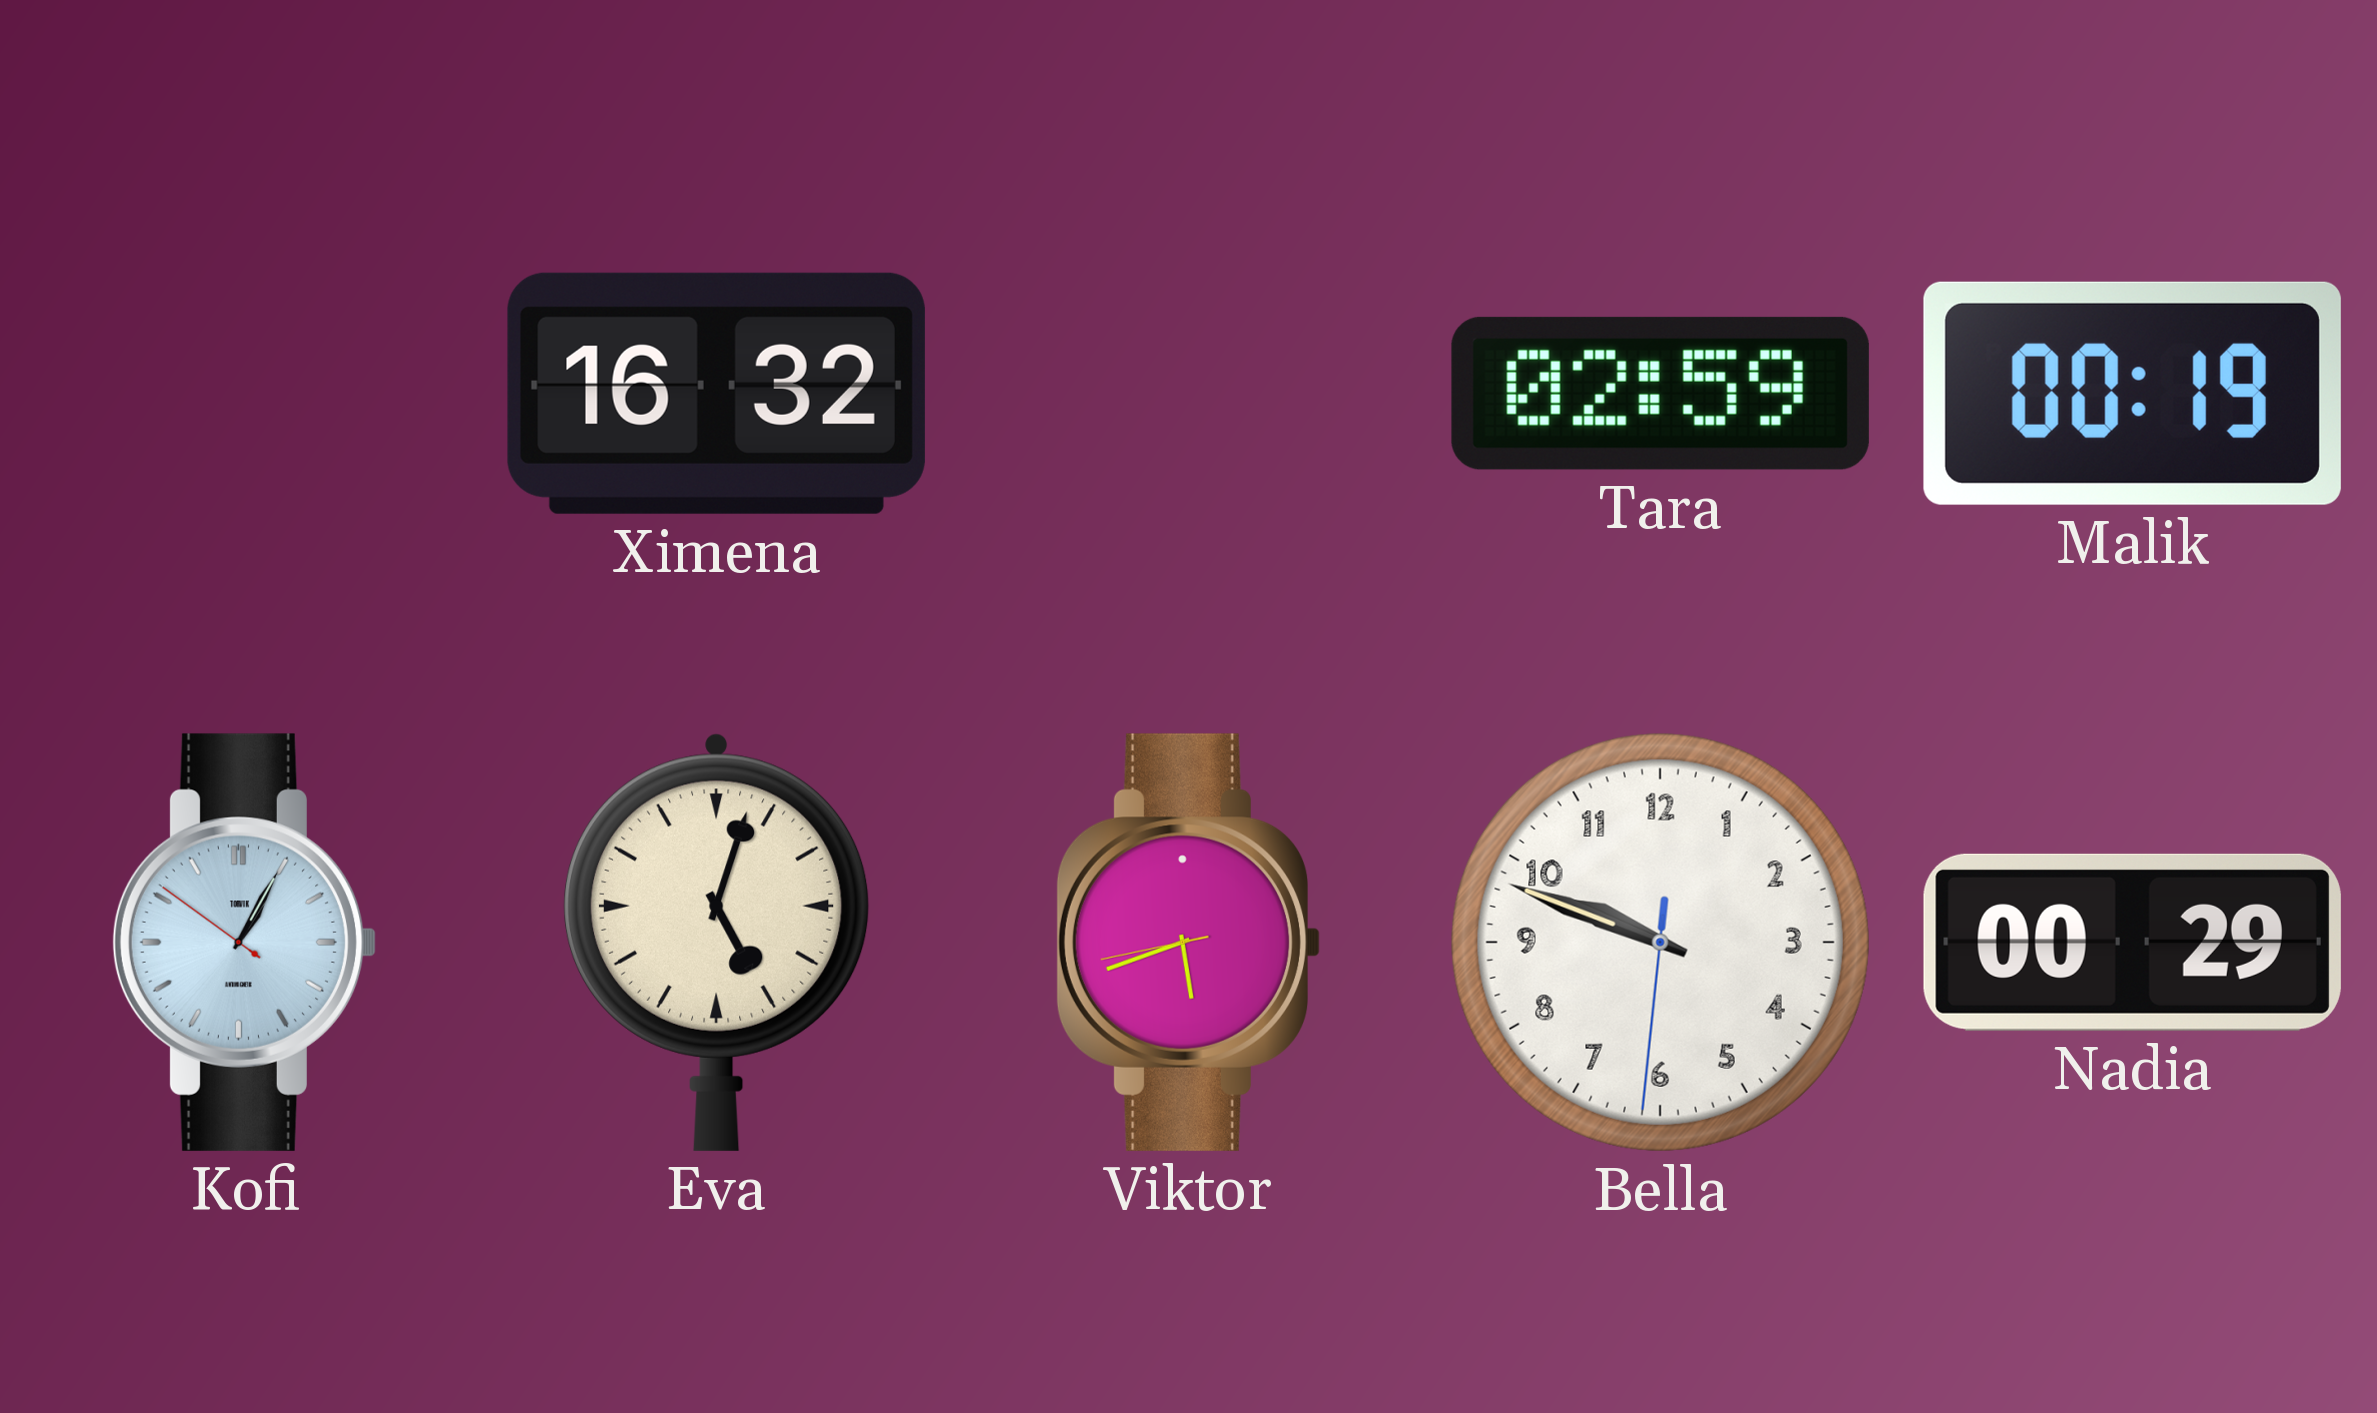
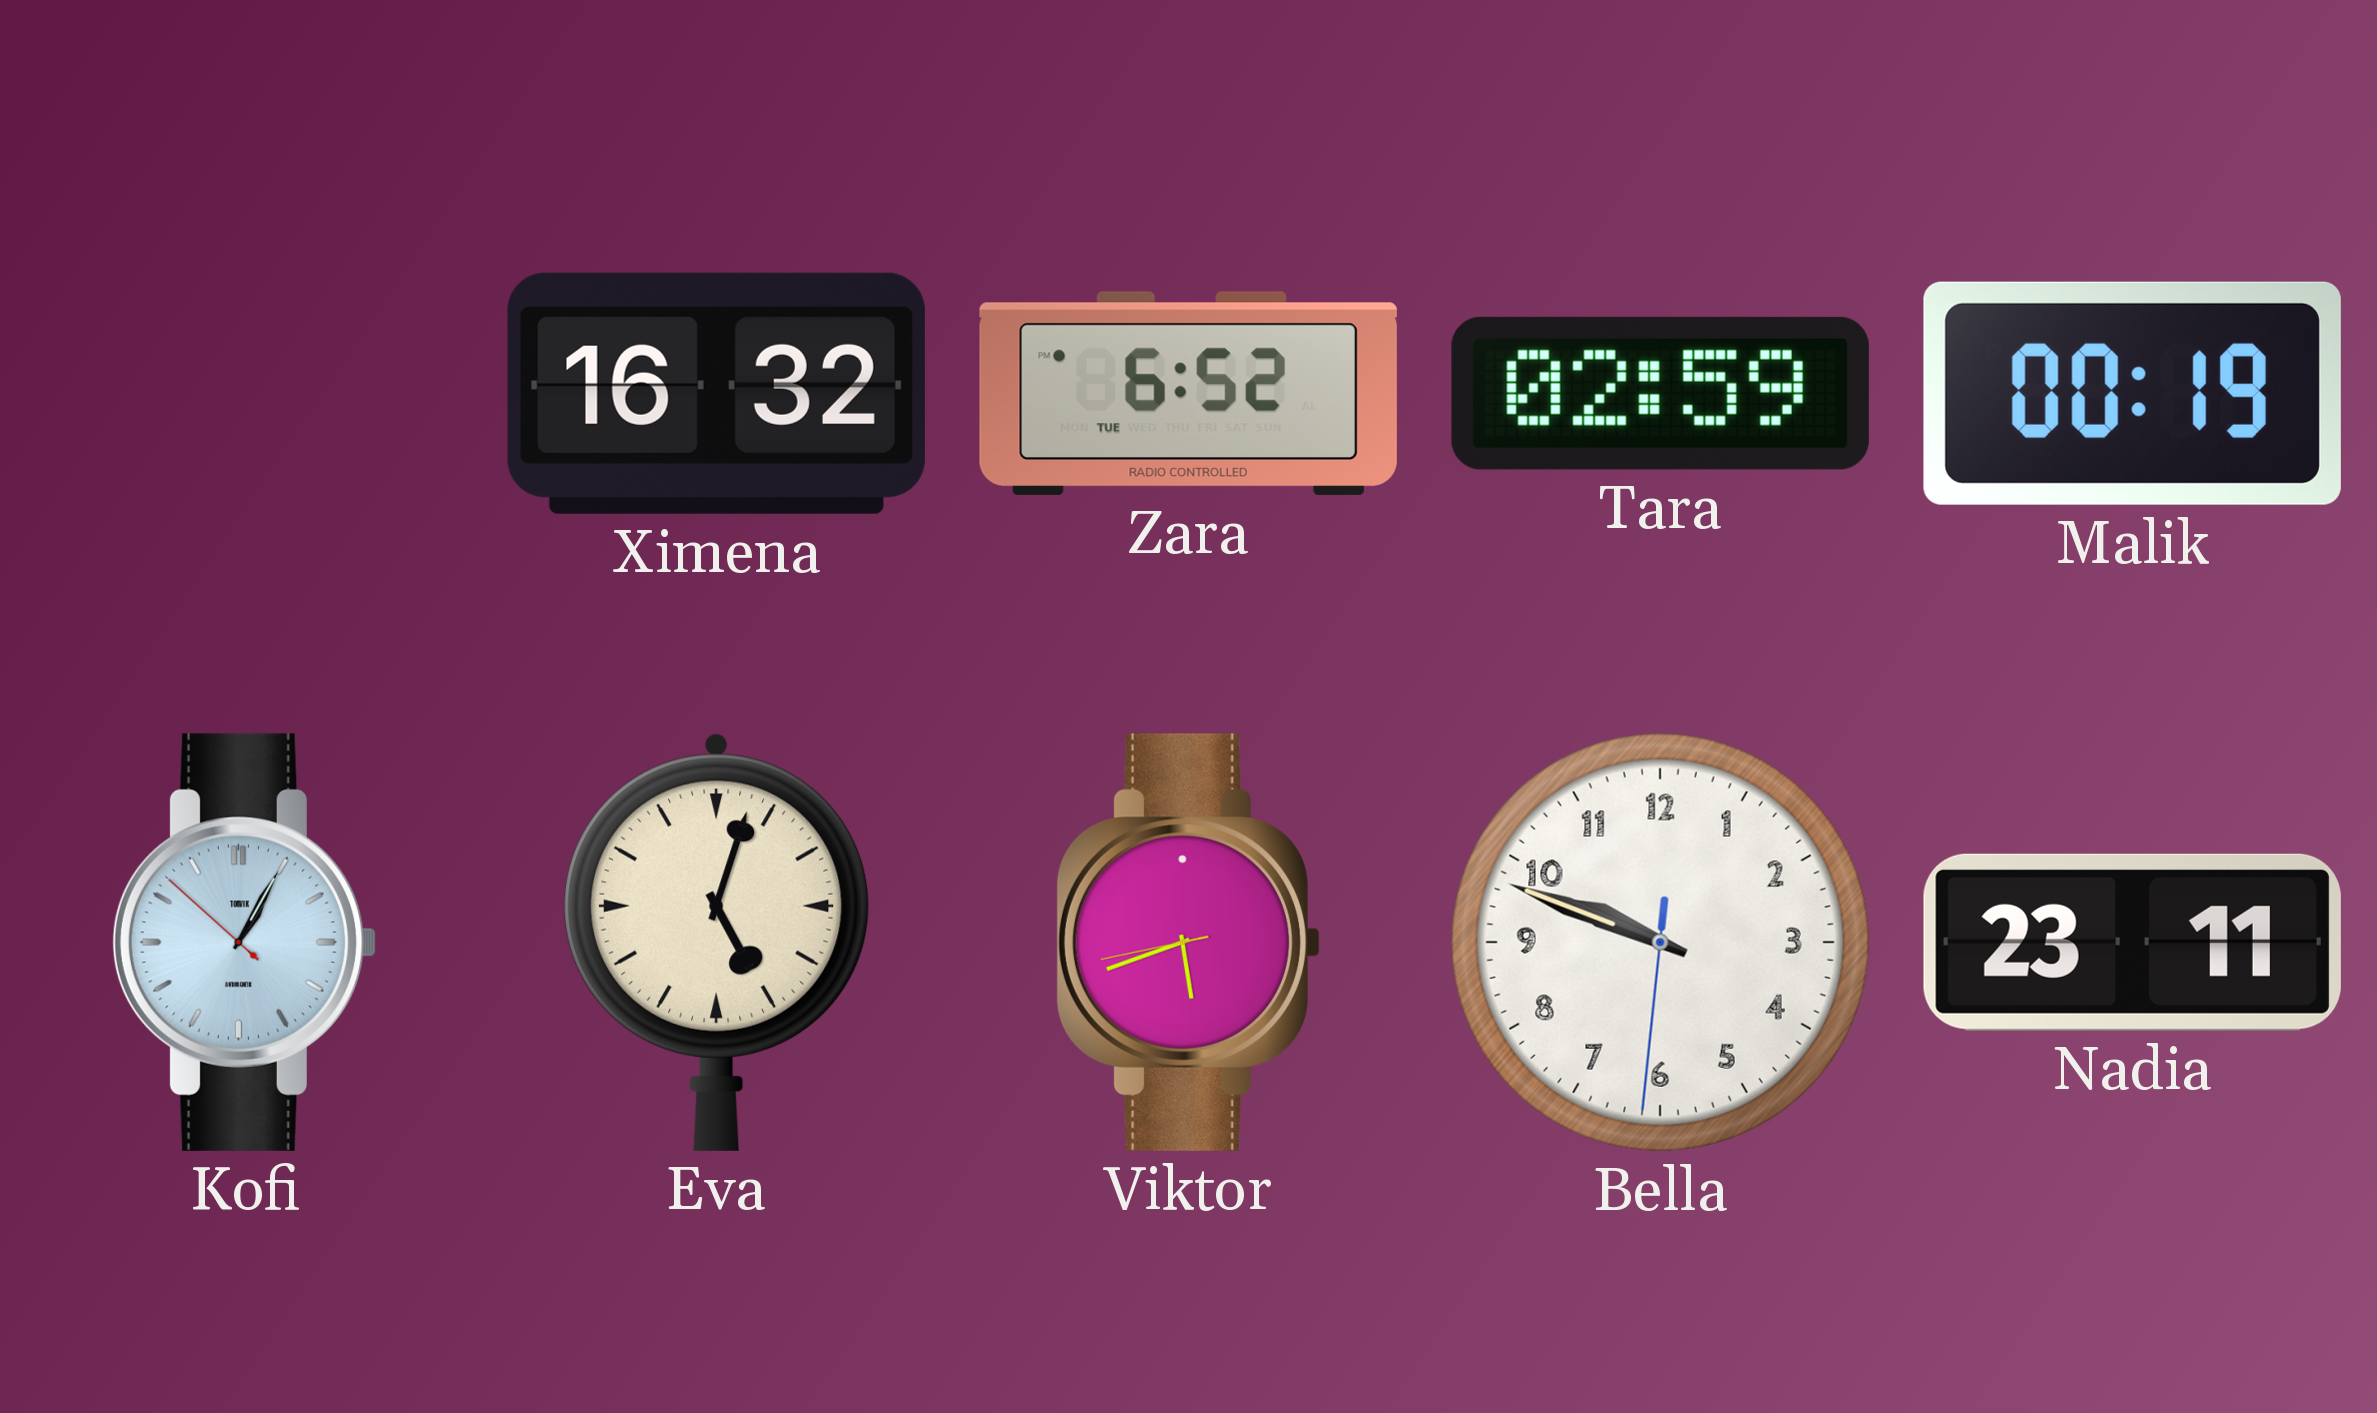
Zara: none -> 6:52 (1188, 393)
Kofi: 1:04:51 -> 1:04:52 (244, 942)
Nadia: 00:29 -> 23:11 (2132, 942)
